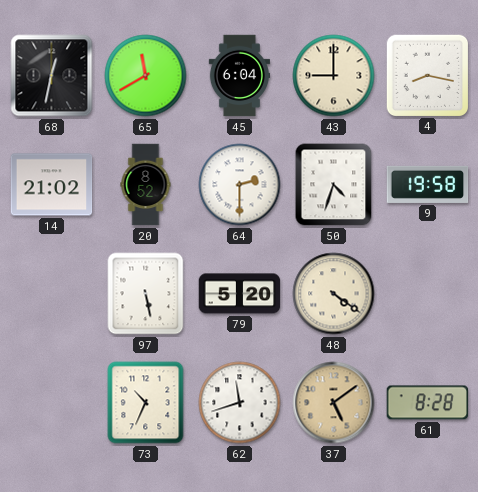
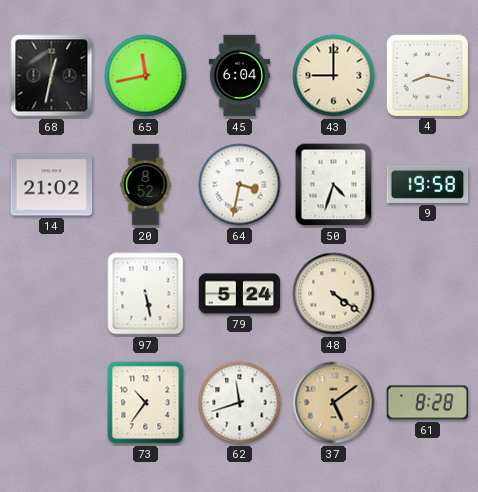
65: 11:40 -> 11:43 (146, 76)
64: 2:30 -> 3:32 (240, 185)
79: 5:20 -> 5:24 (240, 294)
73: 10:34 -> 10:36 (146, 403)
